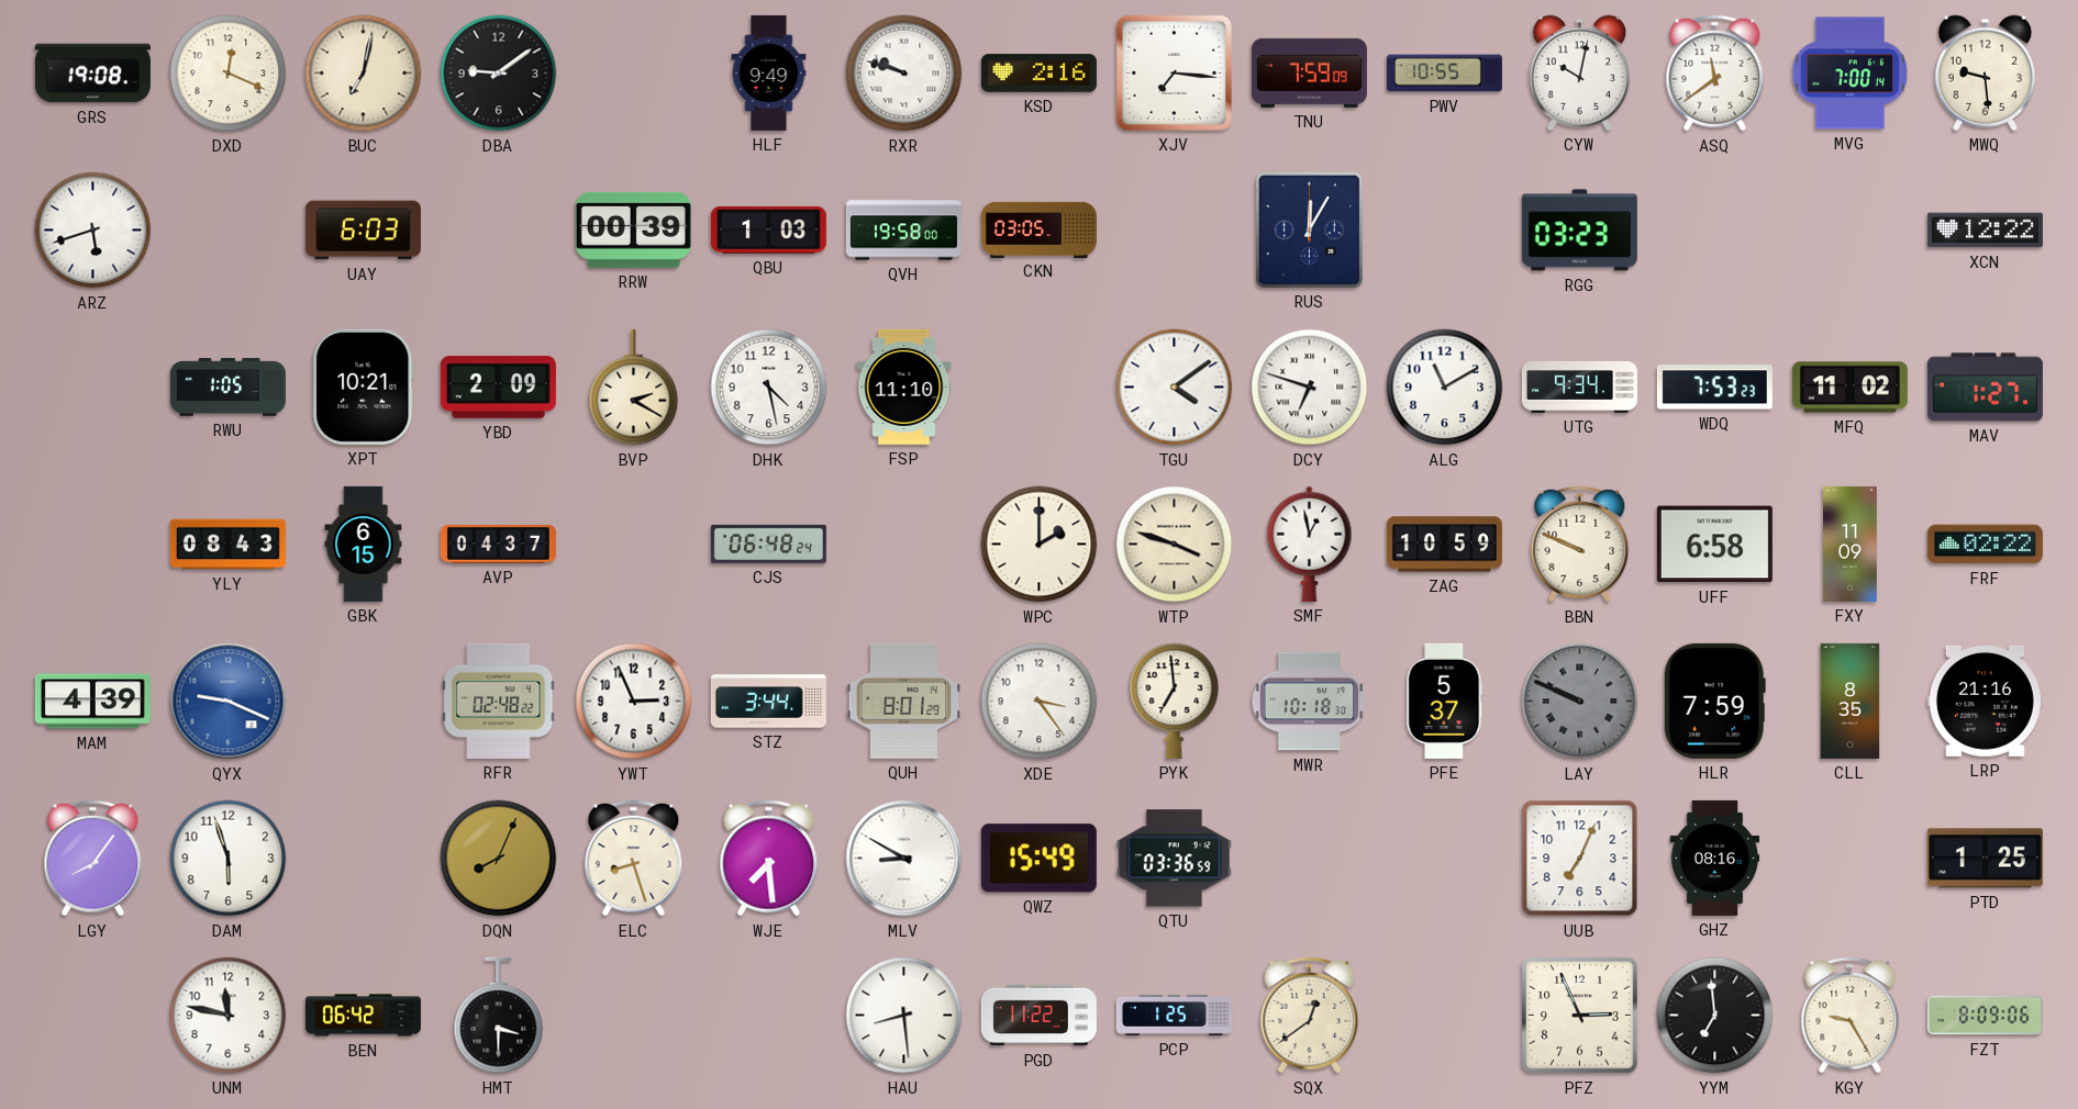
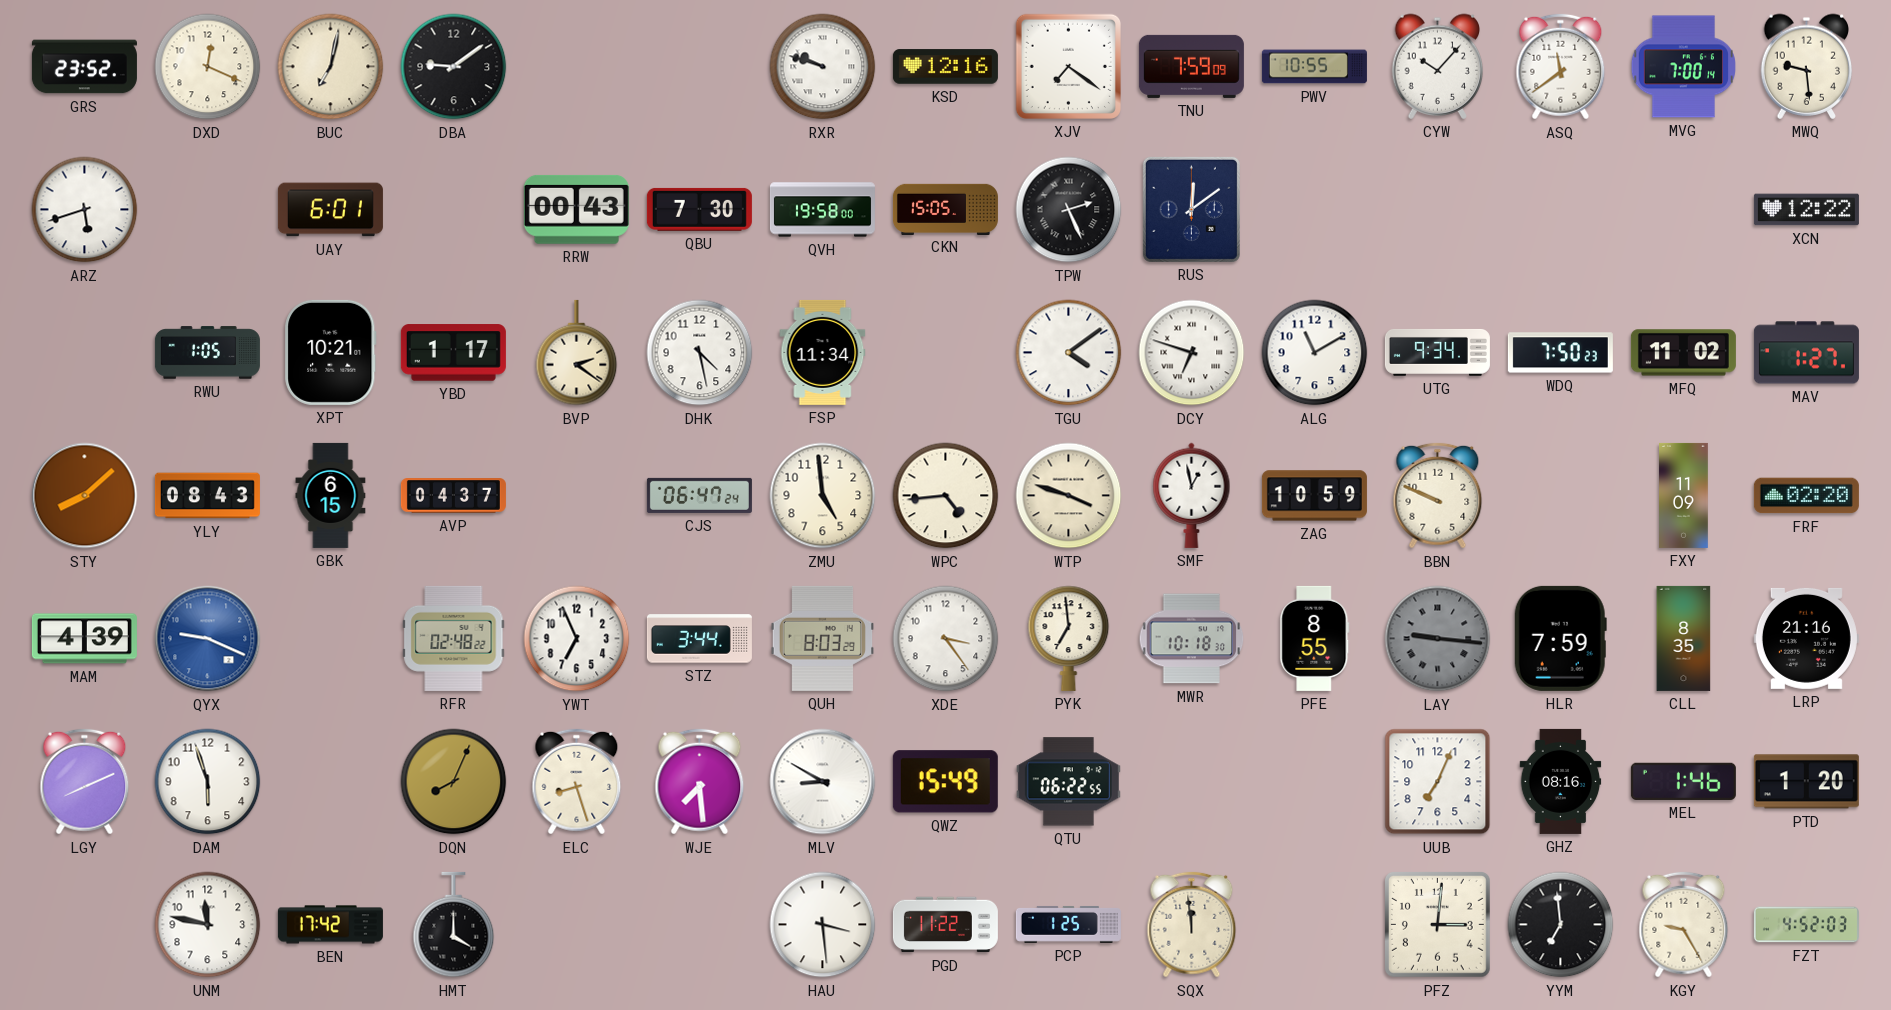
GRS: 19:08 -> 23:52 (84, 67)
HLF: 9:49 -> none (769, 72)
KSD: 2:16 -> 12:16 (945, 67)
XJV: 7:16 -> 7:21 (1068, 66)
CYW: 10:02 -> 10:07 (1438, 66)
UAY: 6:03 -> 6:01 (330, 210)
RRW: 00:39 -> 00:43 (576, 209)
QBU: 1:03 -> 7:30 (699, 209)
CKN: 03:05 -> 15:05 (945, 209)
TPW: none -> 2:26 (1069, 210)
RUS: 12:05 -> 12:09 (1191, 209)
RGG: 03:23 -> none (1579, 231)
YBD: 2:09 -> 1:17 (453, 353)
BVP: 2:20 -> 2:21 (577, 353)
FSP: 11:10 -> 11:34 (823, 352)
WDQ: 7:53 -> 7:50 (1560, 353)
STY: none -> 8:08 (85, 496)
CJS: 06:48 -> 06:47 (699, 495)
ZMU: none -> 4:59 (823, 496)
WPC: 2:00 -> 4:44 (946, 496)
UFF: 6:58 -> none (1714, 545)
FRF: 02:22 -> 02:20 (1806, 496)
YWT: 2:56 -> 6:56 (577, 639)
QUH: 8:01 -> 8:03 (822, 638)
PFE: 5:37 -> 8:55 (1315, 638)
LAY: 9:49 -> 9:16 (1438, 639)
LGY: 8:06 -> 8:11 (85, 782)
QTU: 03:36 -> 06:22 (1068, 782)
MEL: none -> 1:46 (1683, 781)
PTD: 1:25 -> 1:20 (1806, 782)
BEN: 06:42 -> 17:42 (330, 925)
HMT: 3:30 -> 4:00 (454, 925)
HAU: 8:29 -> 3:29 (823, 925)
SQX: 12:39 -> 11:59 (1192, 925)
PFZ: 2:56 -> 3:01 (1437, 924)
FZT: 8:09 -> 4:52 (1806, 925)
